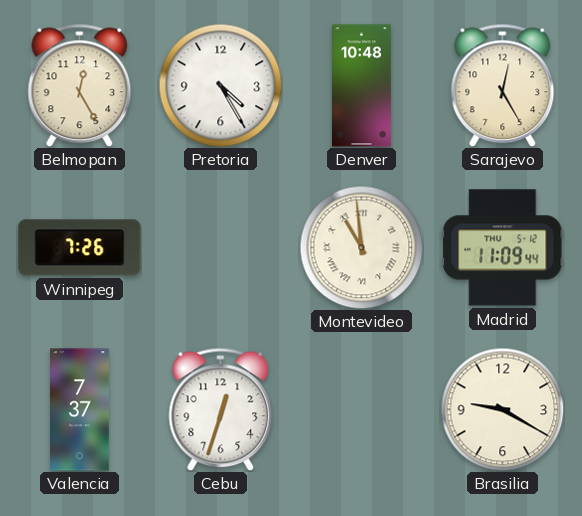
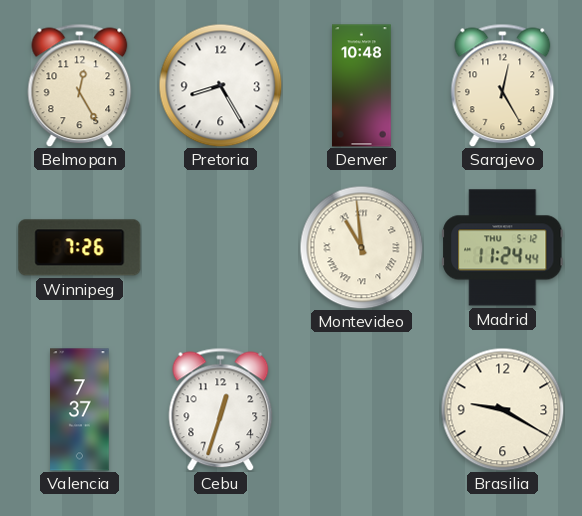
Pretoria: 4:25 -> 8:25 (220, 85)
Madrid: 11:09 -> 11:24 (503, 248)
